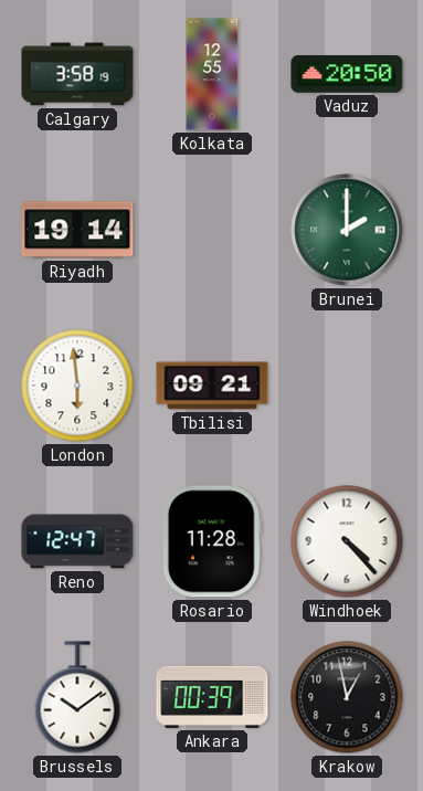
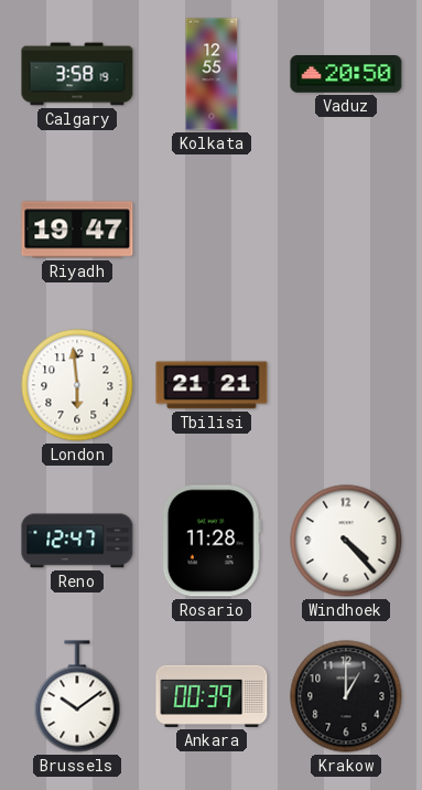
Riyadh: 19:14 -> 19:47 (77, 229)
Brunei: 2:00 -> none (347, 230)
Tbilisi: 09:21 -> 21:21 (212, 385)
Krakow: 12:58 -> 1:00 (346, 696)
